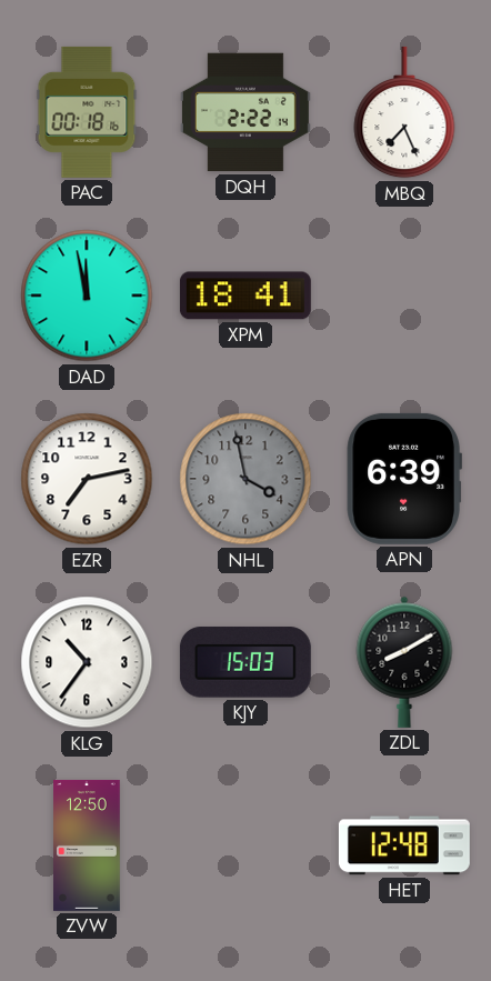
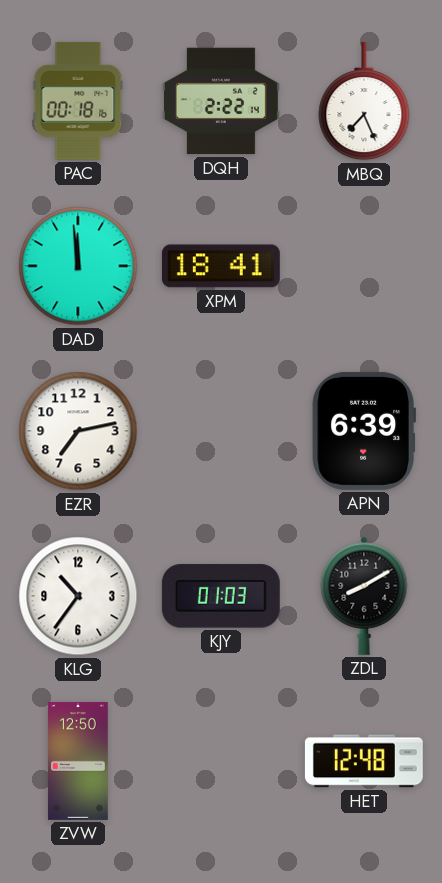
DAD: 11:58 -> 11:59 (78, 266)
NHL: 3:58 -> none (245, 479)
KJY: 15:03 -> 01:03 (221, 596)
